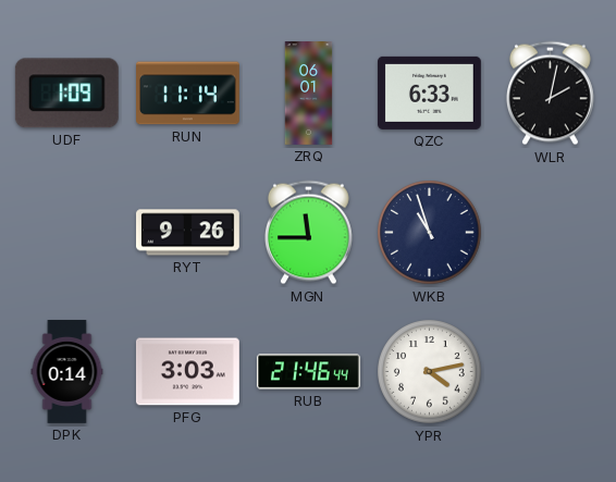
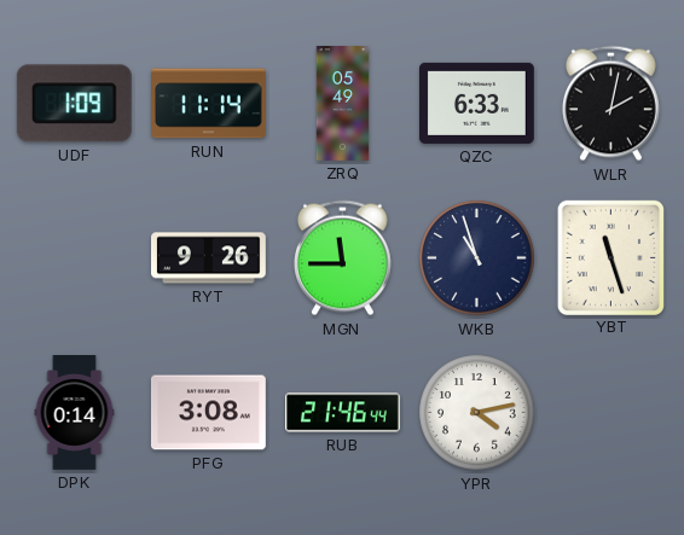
ZRQ: 06:01 -> 05:49 (343, 104)
YBT: none -> 11:27 (610, 257)
PFG: 3:03 -> 3:08 (209, 413)
